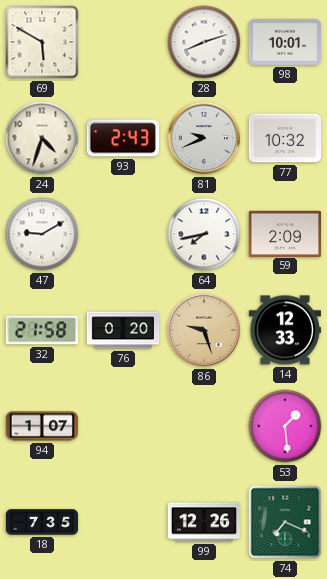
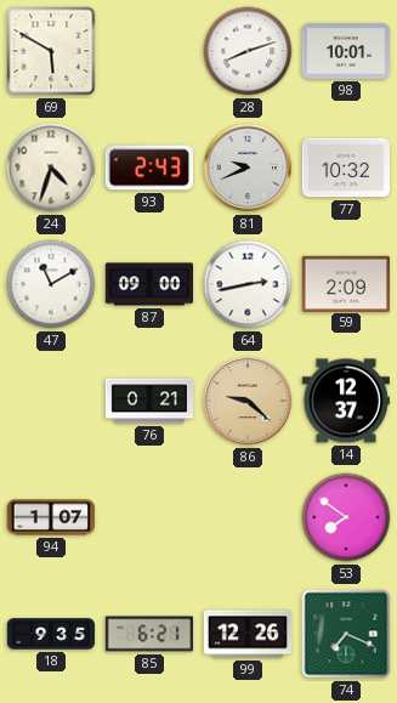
47: 9:10 -> 11:10 (51, 284)
87: none -> 09:00 (148, 284)
64: 7:43 -> 2:43 (248, 284)
32: 21:58 -> none (41, 330)
76: 0:20 -> 0:21 (149, 401)
86: 9:27 -> 9:22 (248, 401)
14: 12:33 -> 12:37 (345, 401)
53: 1:29 -> 7:51 (346, 517)
18: 7:35 -> 9:35 (51, 634)
85: none -> 6:21 (148, 634)
